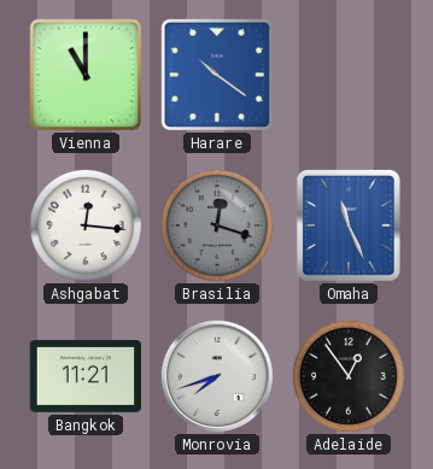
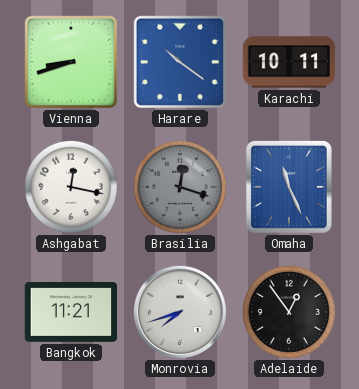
Vienna: 11:00 -> 8:42 (70, 61)
Karachi: none -> 10:11 (289, 62)
Ashgabat: 12:16 -> 12:17 (71, 187)
